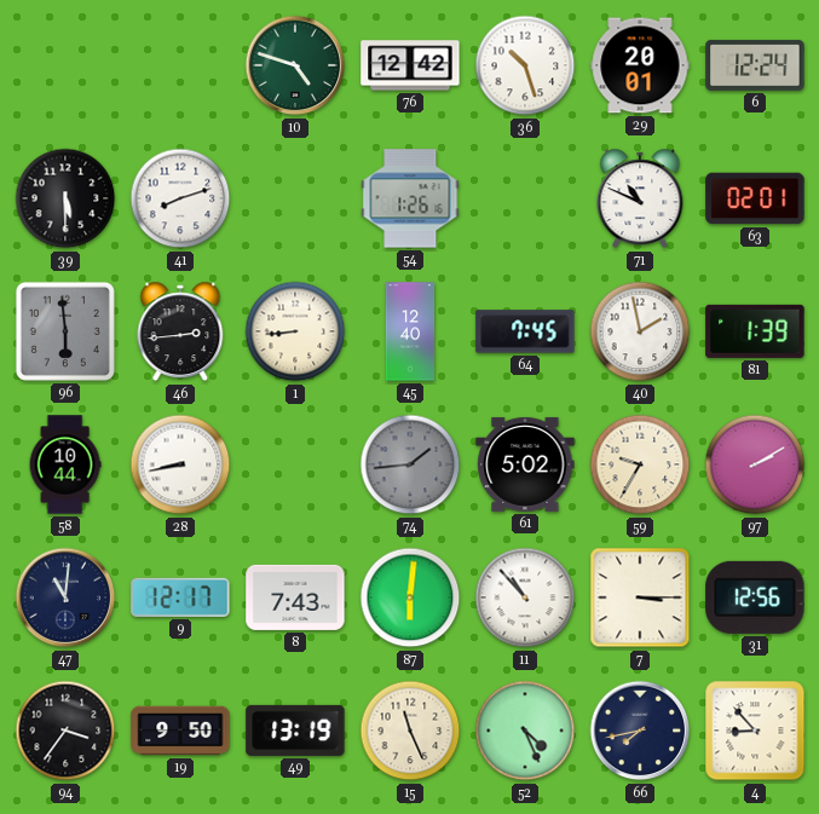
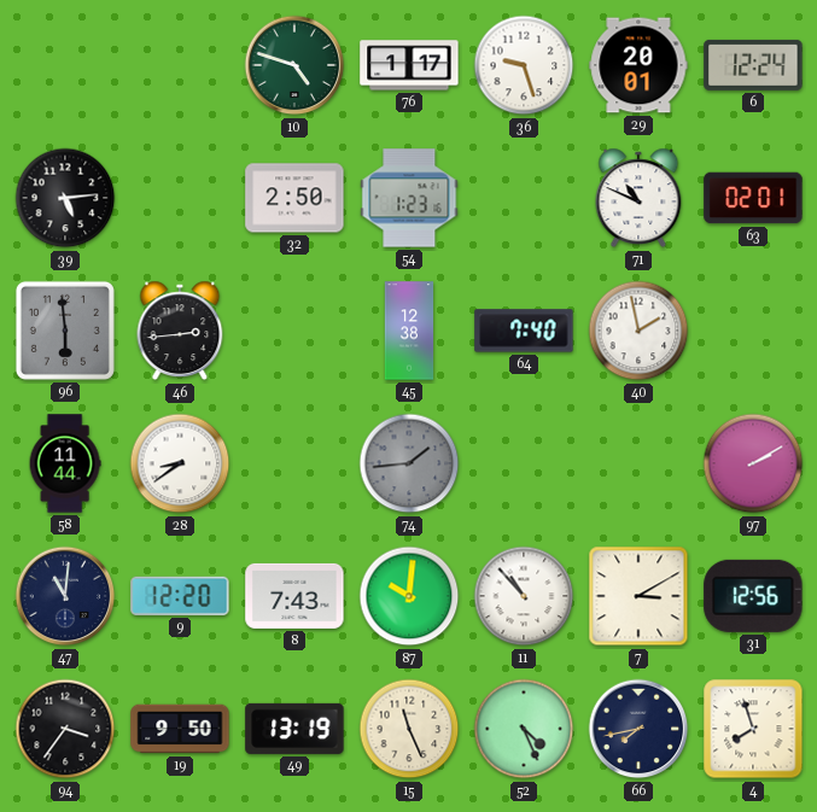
76: 12:42 -> 1:17 (409, 65)
36: 10:27 -> 9:27 (524, 65)
39: 5:30 -> 5:14 (65, 198)
41: 8:12 -> none (180, 198)
32: none -> 2:50 (294, 198)
54: 1:26 -> 1:23 (409, 198)
1: 8:44 -> none (295, 331)
45: 12:40 -> 12:38 (409, 331)
64: 7:45 -> 7:40 (524, 331)
81: 1:39 -> none (755, 331)
58: 10:44 -> 11:44 (65, 463)
28: 8:43 -> 8:39 (180, 463)
61: 5:02 -> none (525, 464)
59: 9:35 -> none (640, 464)
9: 12:17 -> 12:20 (180, 596)
87: 6:01 -> 10:01 (409, 596)
7: 3:15 -> 3:10 (638, 596)
4: 8:53 -> 7:57 (753, 729)
